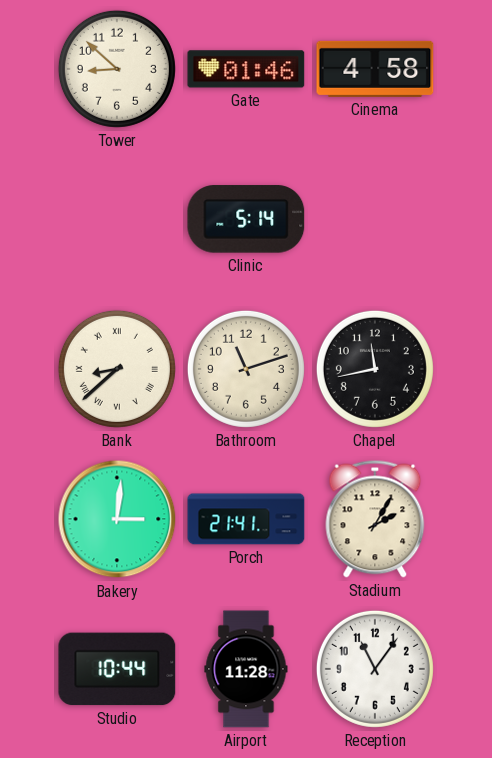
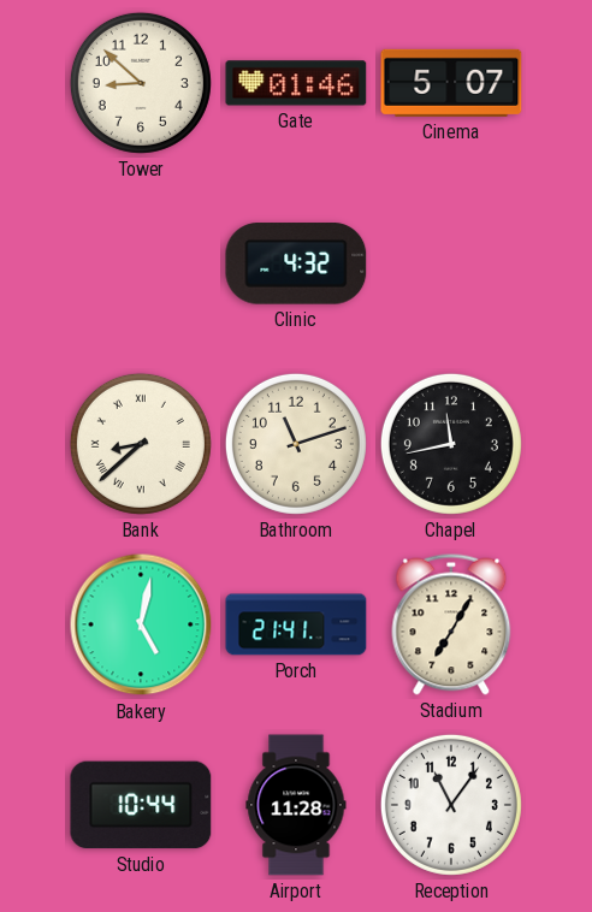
Cinema: 4:58 -> 5:07 (451, 83)
Clinic: 5:14 -> 4:32 (296, 263)
Bakery: 3:01 -> 5:02 (141, 624)
Stadium: 2:05 -> 7:05 (451, 624)
